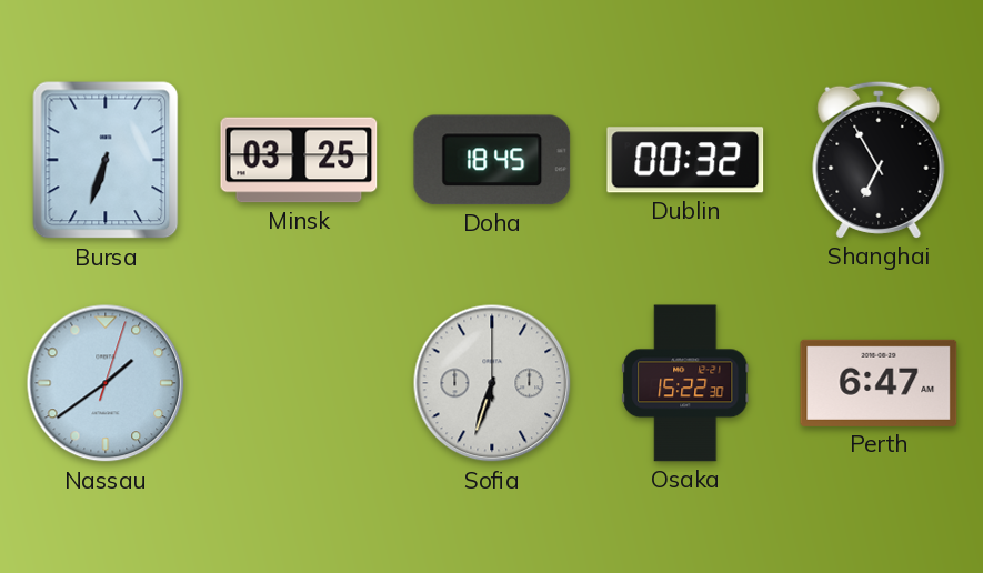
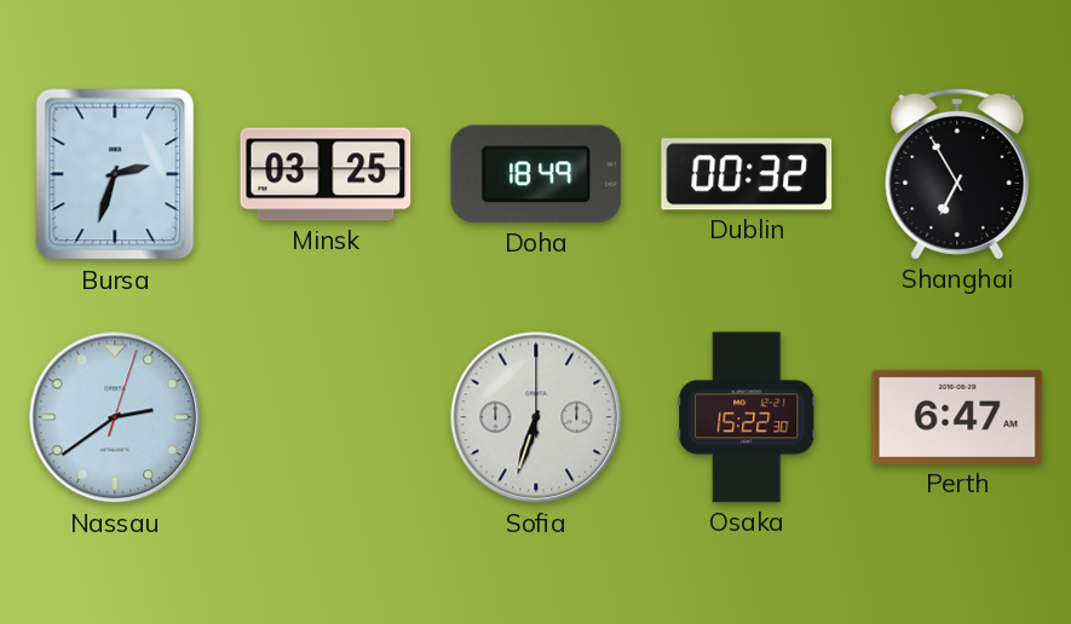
Bursa: 6:33 -> 2:33 (115, 174)
Doha: 18:45 -> 18:49 (536, 174)
Nassau: 1:39 -> 2:39 (115, 417)
